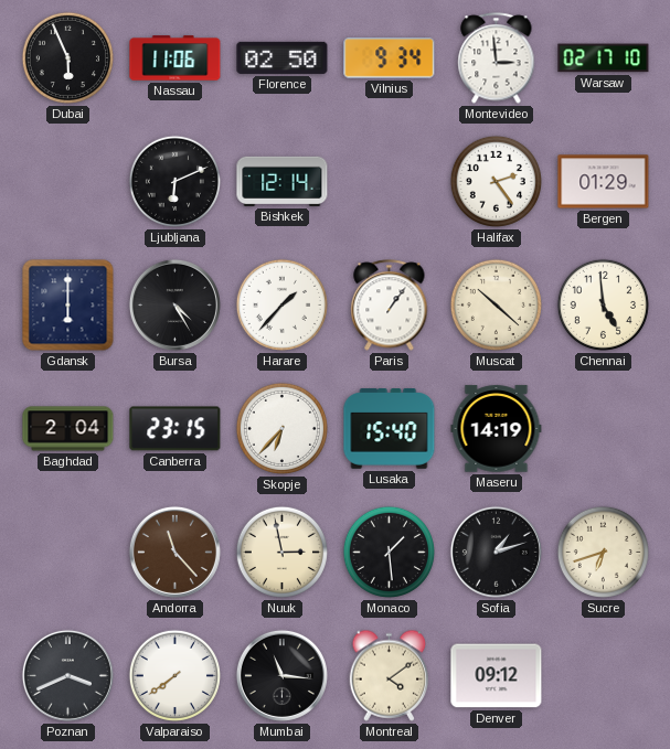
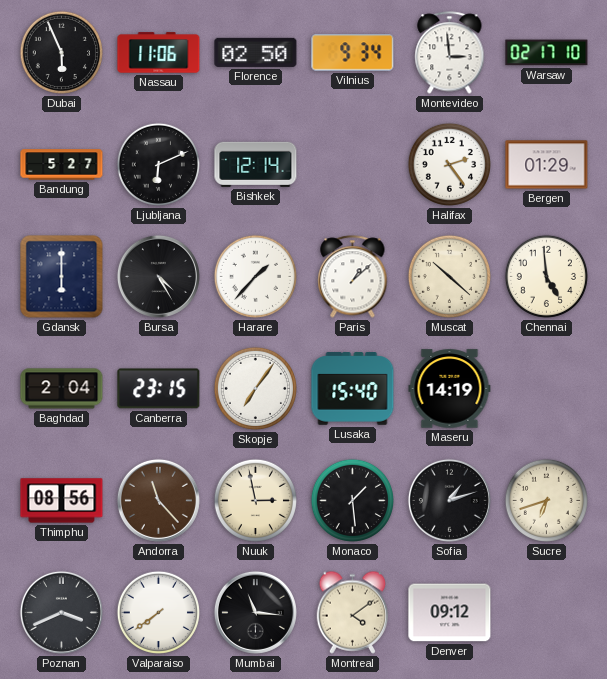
Bandung: none -> 5:27 (62, 165)
Paris: 1:06 -> 1:08 (353, 277)
Skopje: 6:37 -> 7:06 (255, 388)
Thimphu: none -> 08:56 (62, 501)
